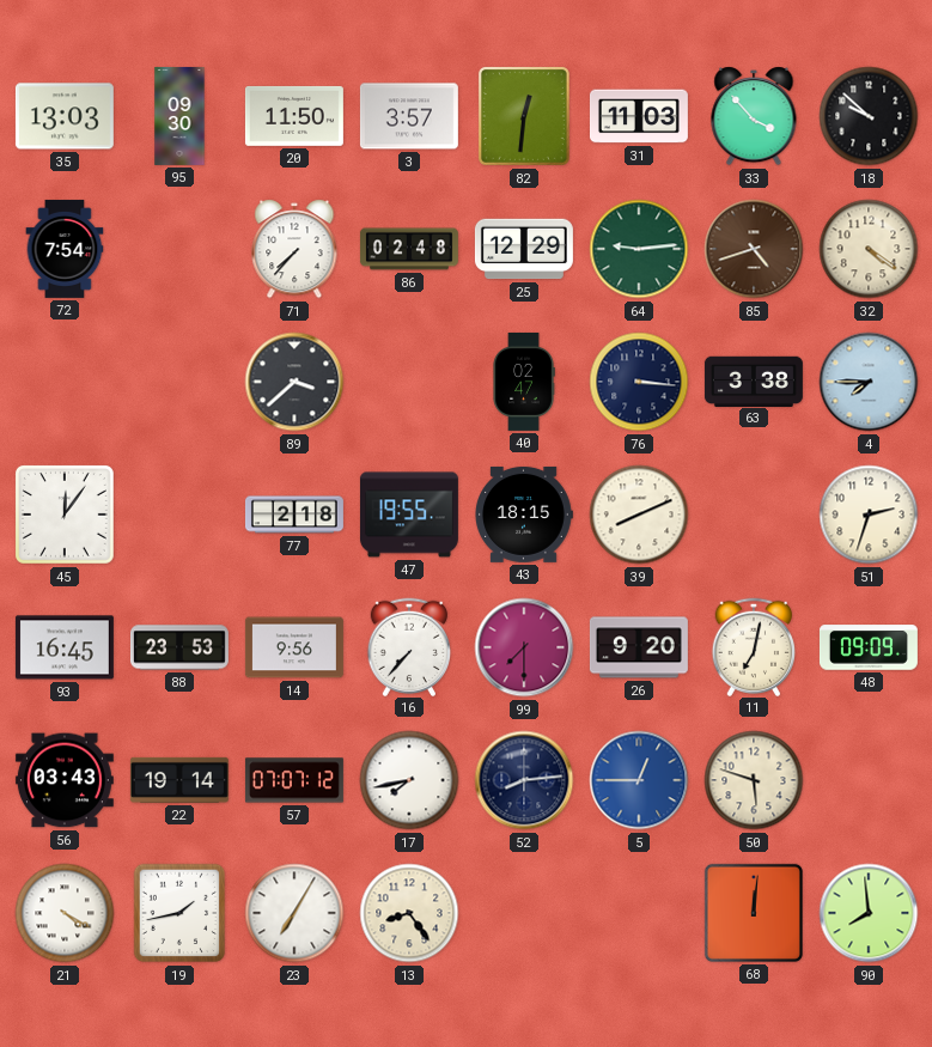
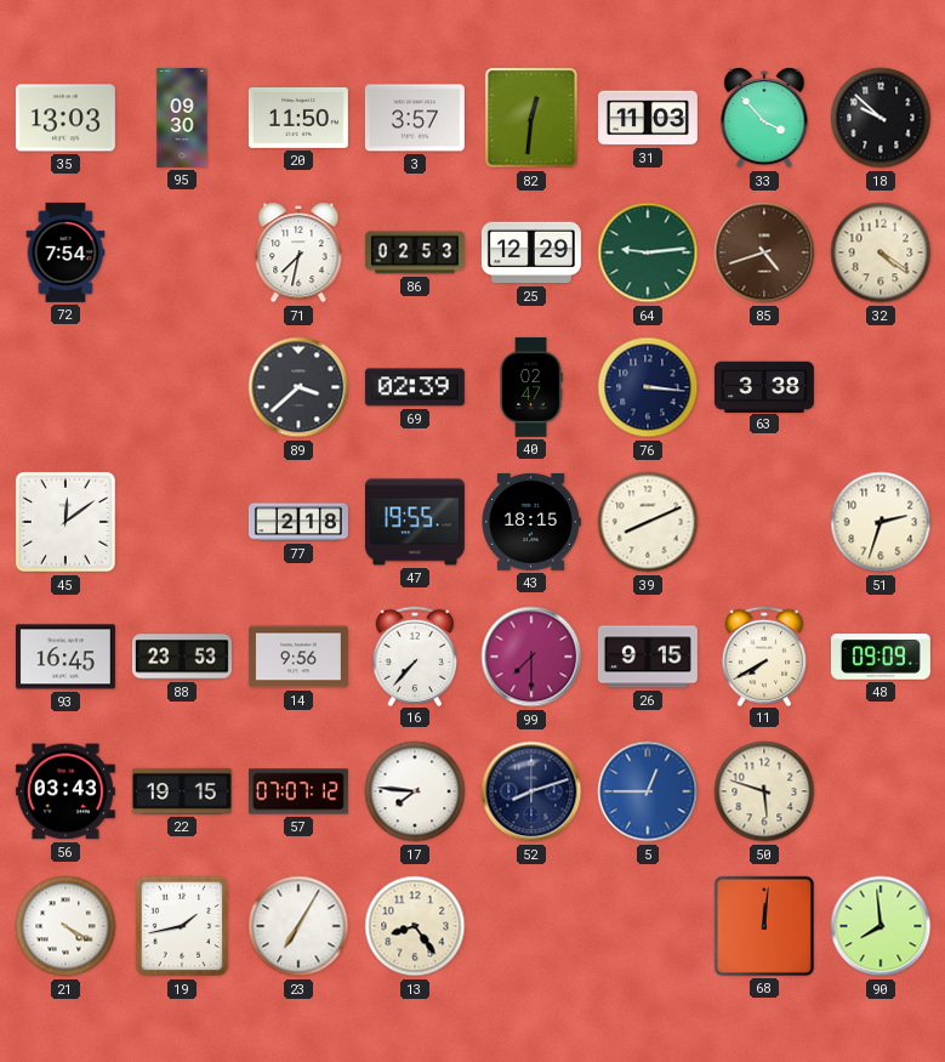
71: 7:37 -> 7:32 (298, 252)
86: 02:48 -> 02:53 (415, 252)
69: none -> 02:39 (415, 387)
4: 7:45 -> none (869, 382)
45: 12:06 -> 12:09 (66, 522)
26: 9:20 -> 9:15 (648, 657)
11: 7:02 -> 7:40 (764, 655)
22: 19:14 -> 19:15 (182, 791)
17: 7:43 -> 7:46 (415, 791)
52: 8:14 -> 8:12 (531, 791)
